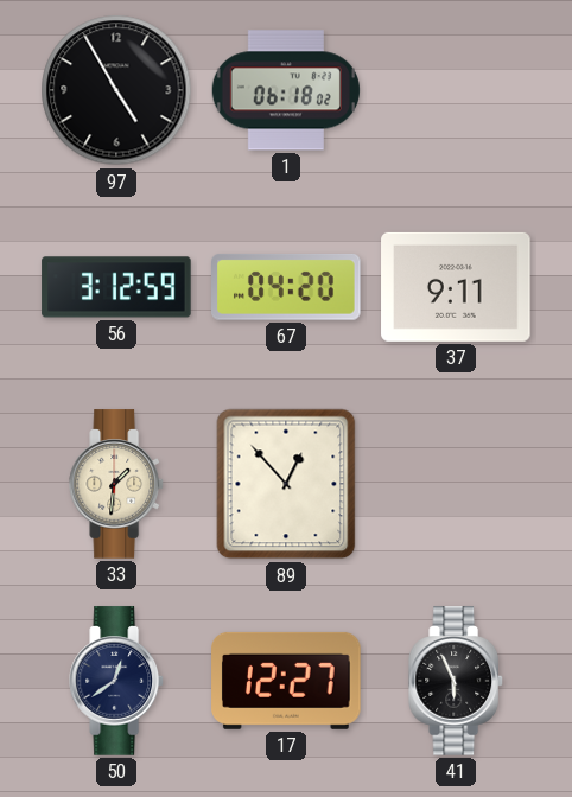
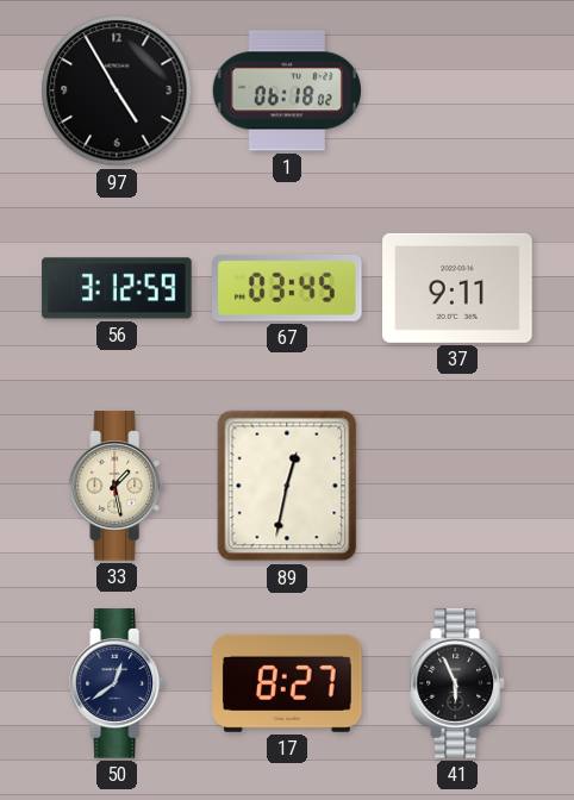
67: 04:20 -> 03:45 (288, 288)
33: 1:31 -> 1:28 (118, 486)
89: 12:53 -> 12:32 (287, 486)
17: 12:27 -> 8:27 (287, 683)
